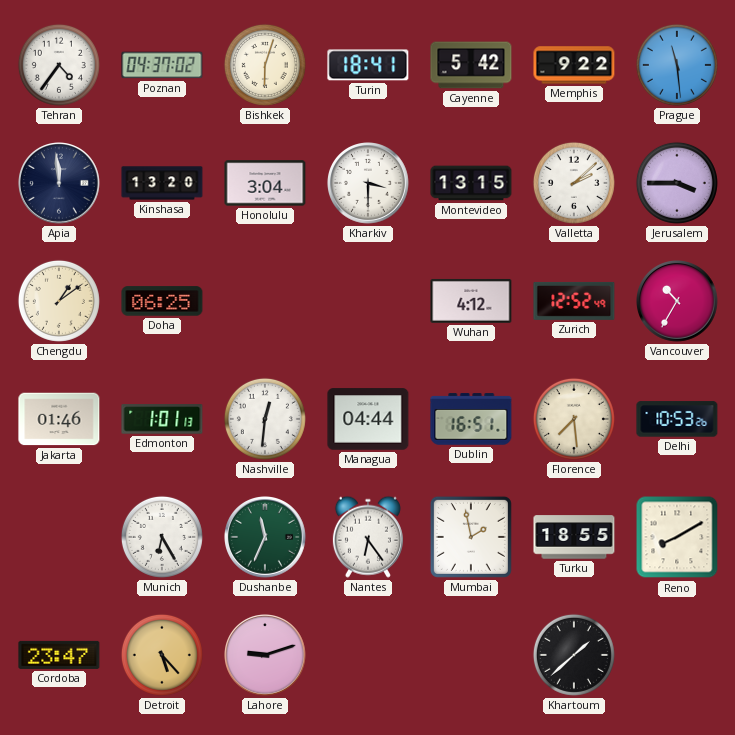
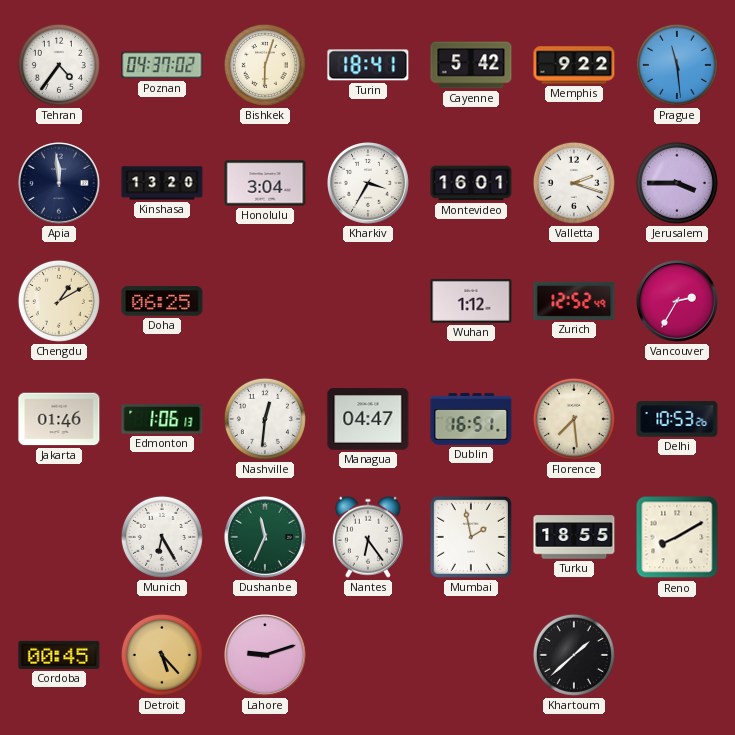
Kharkiv: 3:30 -> 3:35 (369, 184)
Montevideo: 13:15 -> 16:01 (471, 183)
Valletta: 2:08 -> 2:18 (574, 183)
Chengdu: 1:09 -> 1:10 (59, 301)
Wuhan: 4:12 -> 1:12 (471, 301)
Vancouver: 10:35 -> 2:35 (678, 302)
Edmonton: 1:01 -> 1:06 (162, 419)
Managua: 04:44 -> 04:47 (368, 419)
Cordoba: 23:47 -> 00:45 (59, 655)
